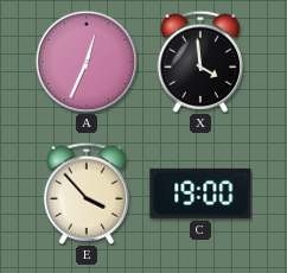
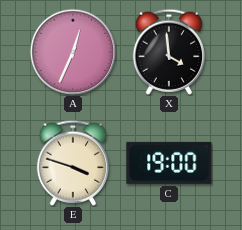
E: 3:53 -> 3:48 (73, 163)
